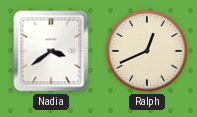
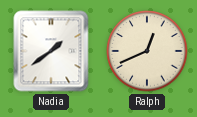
Nadia: 3:39 -> 1:39 (51, 51)
